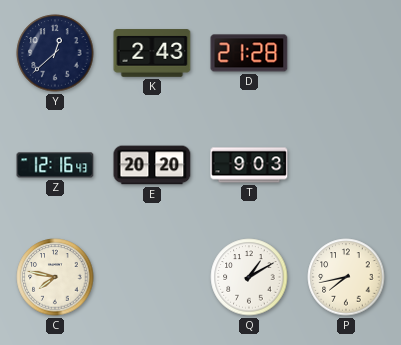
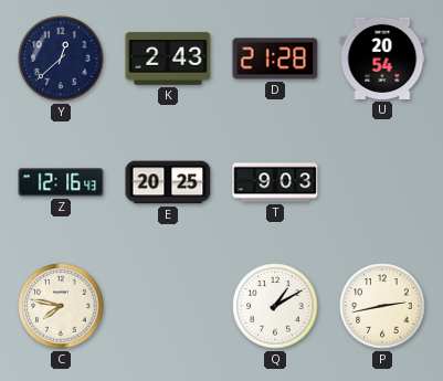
U: none -> 20:54 (382, 59)
E: 20:20 -> 20:25 (168, 182)
P: 7:43 -> 2:43 (382, 306)
